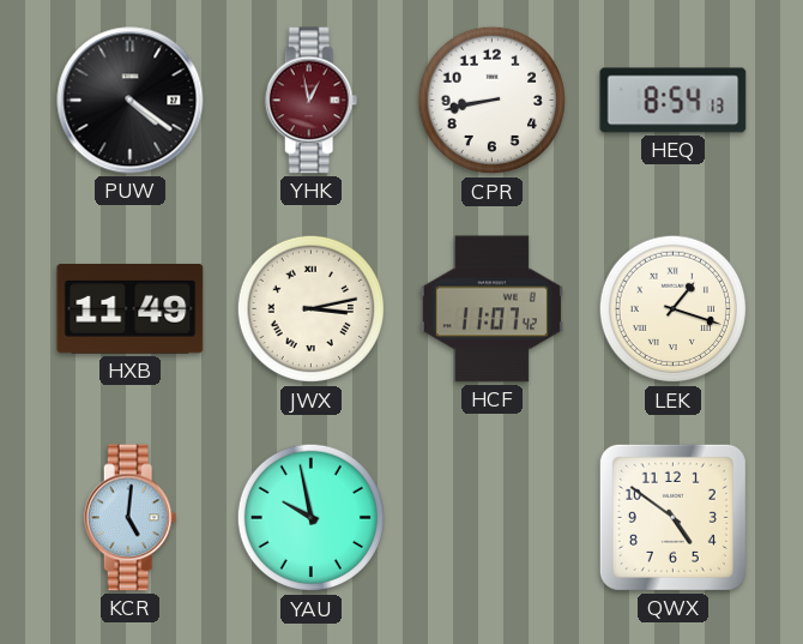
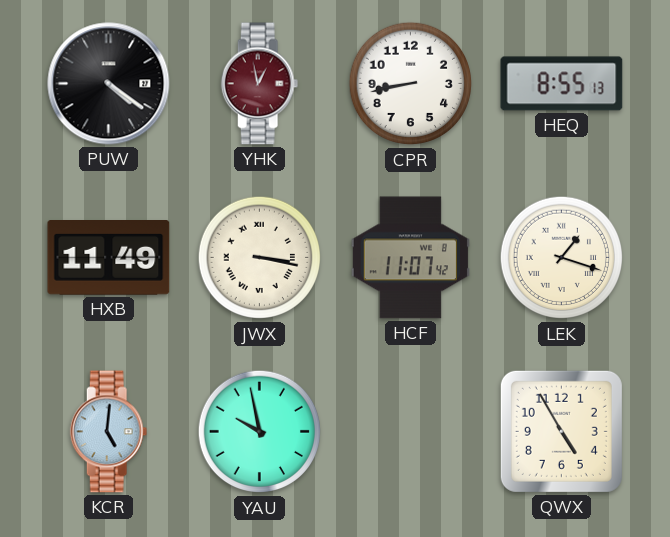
HEQ: 8:54 -> 8:55 (562, 84)
JWX: 3:13 -> 3:17 (260, 258)
QWX: 4:51 -> 4:55 (561, 431)
